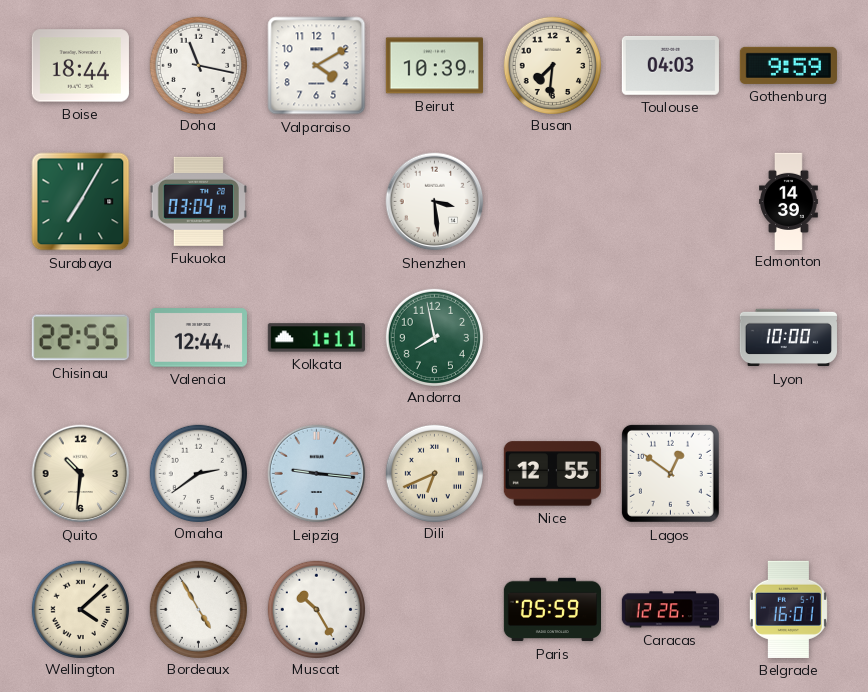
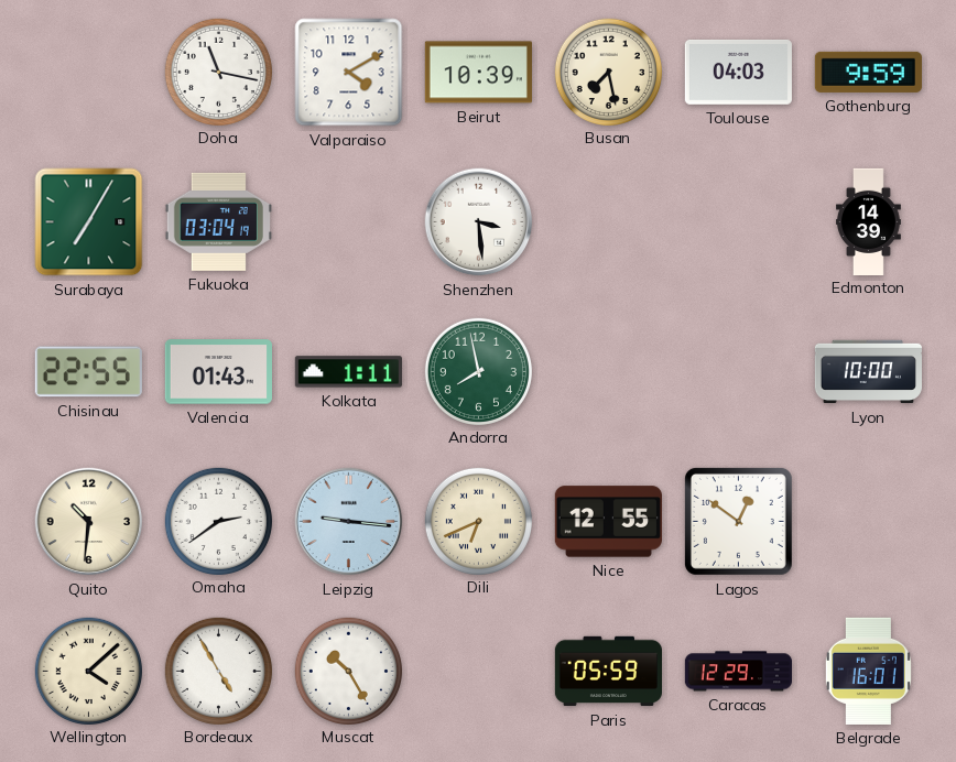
Boise: 18:44 -> none (80, 66)
Busan: 7:31 -> 7:28 (608, 72)
Valencia: 12:44 -> 01:43 (218, 372)
Caracas: 12:26 -> 12:29 (738, 672)
